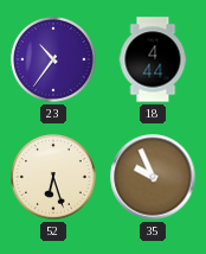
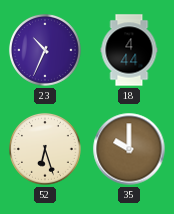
23: 10:36 -> 10:34 (45, 50)
35: 9:56 -> 10:00 (129, 149)
